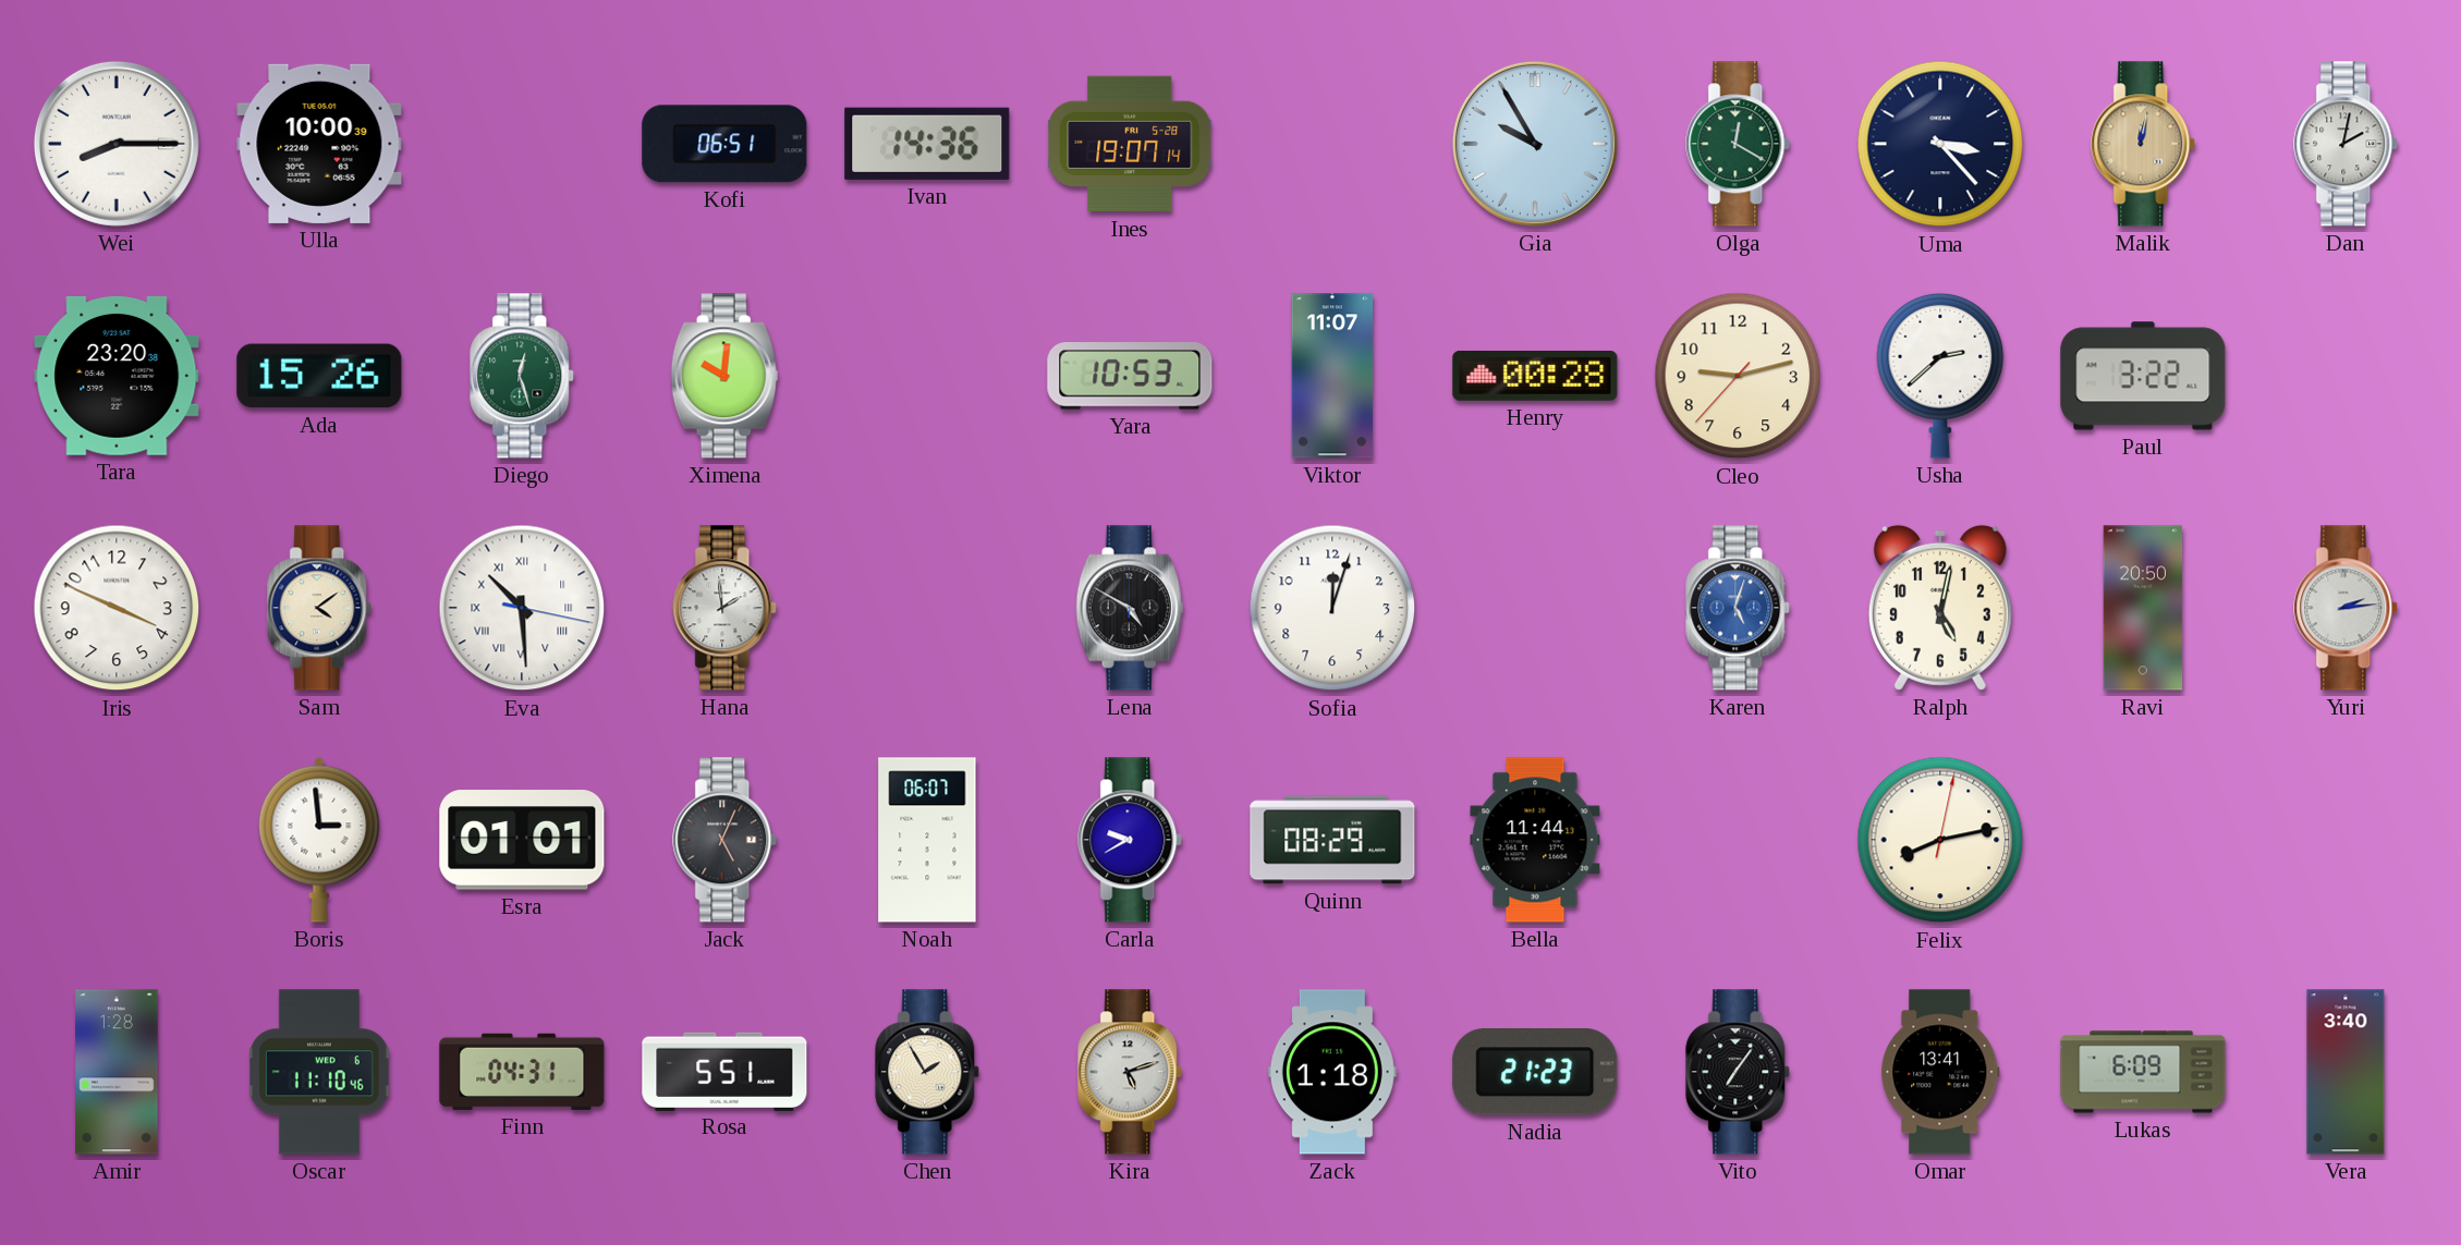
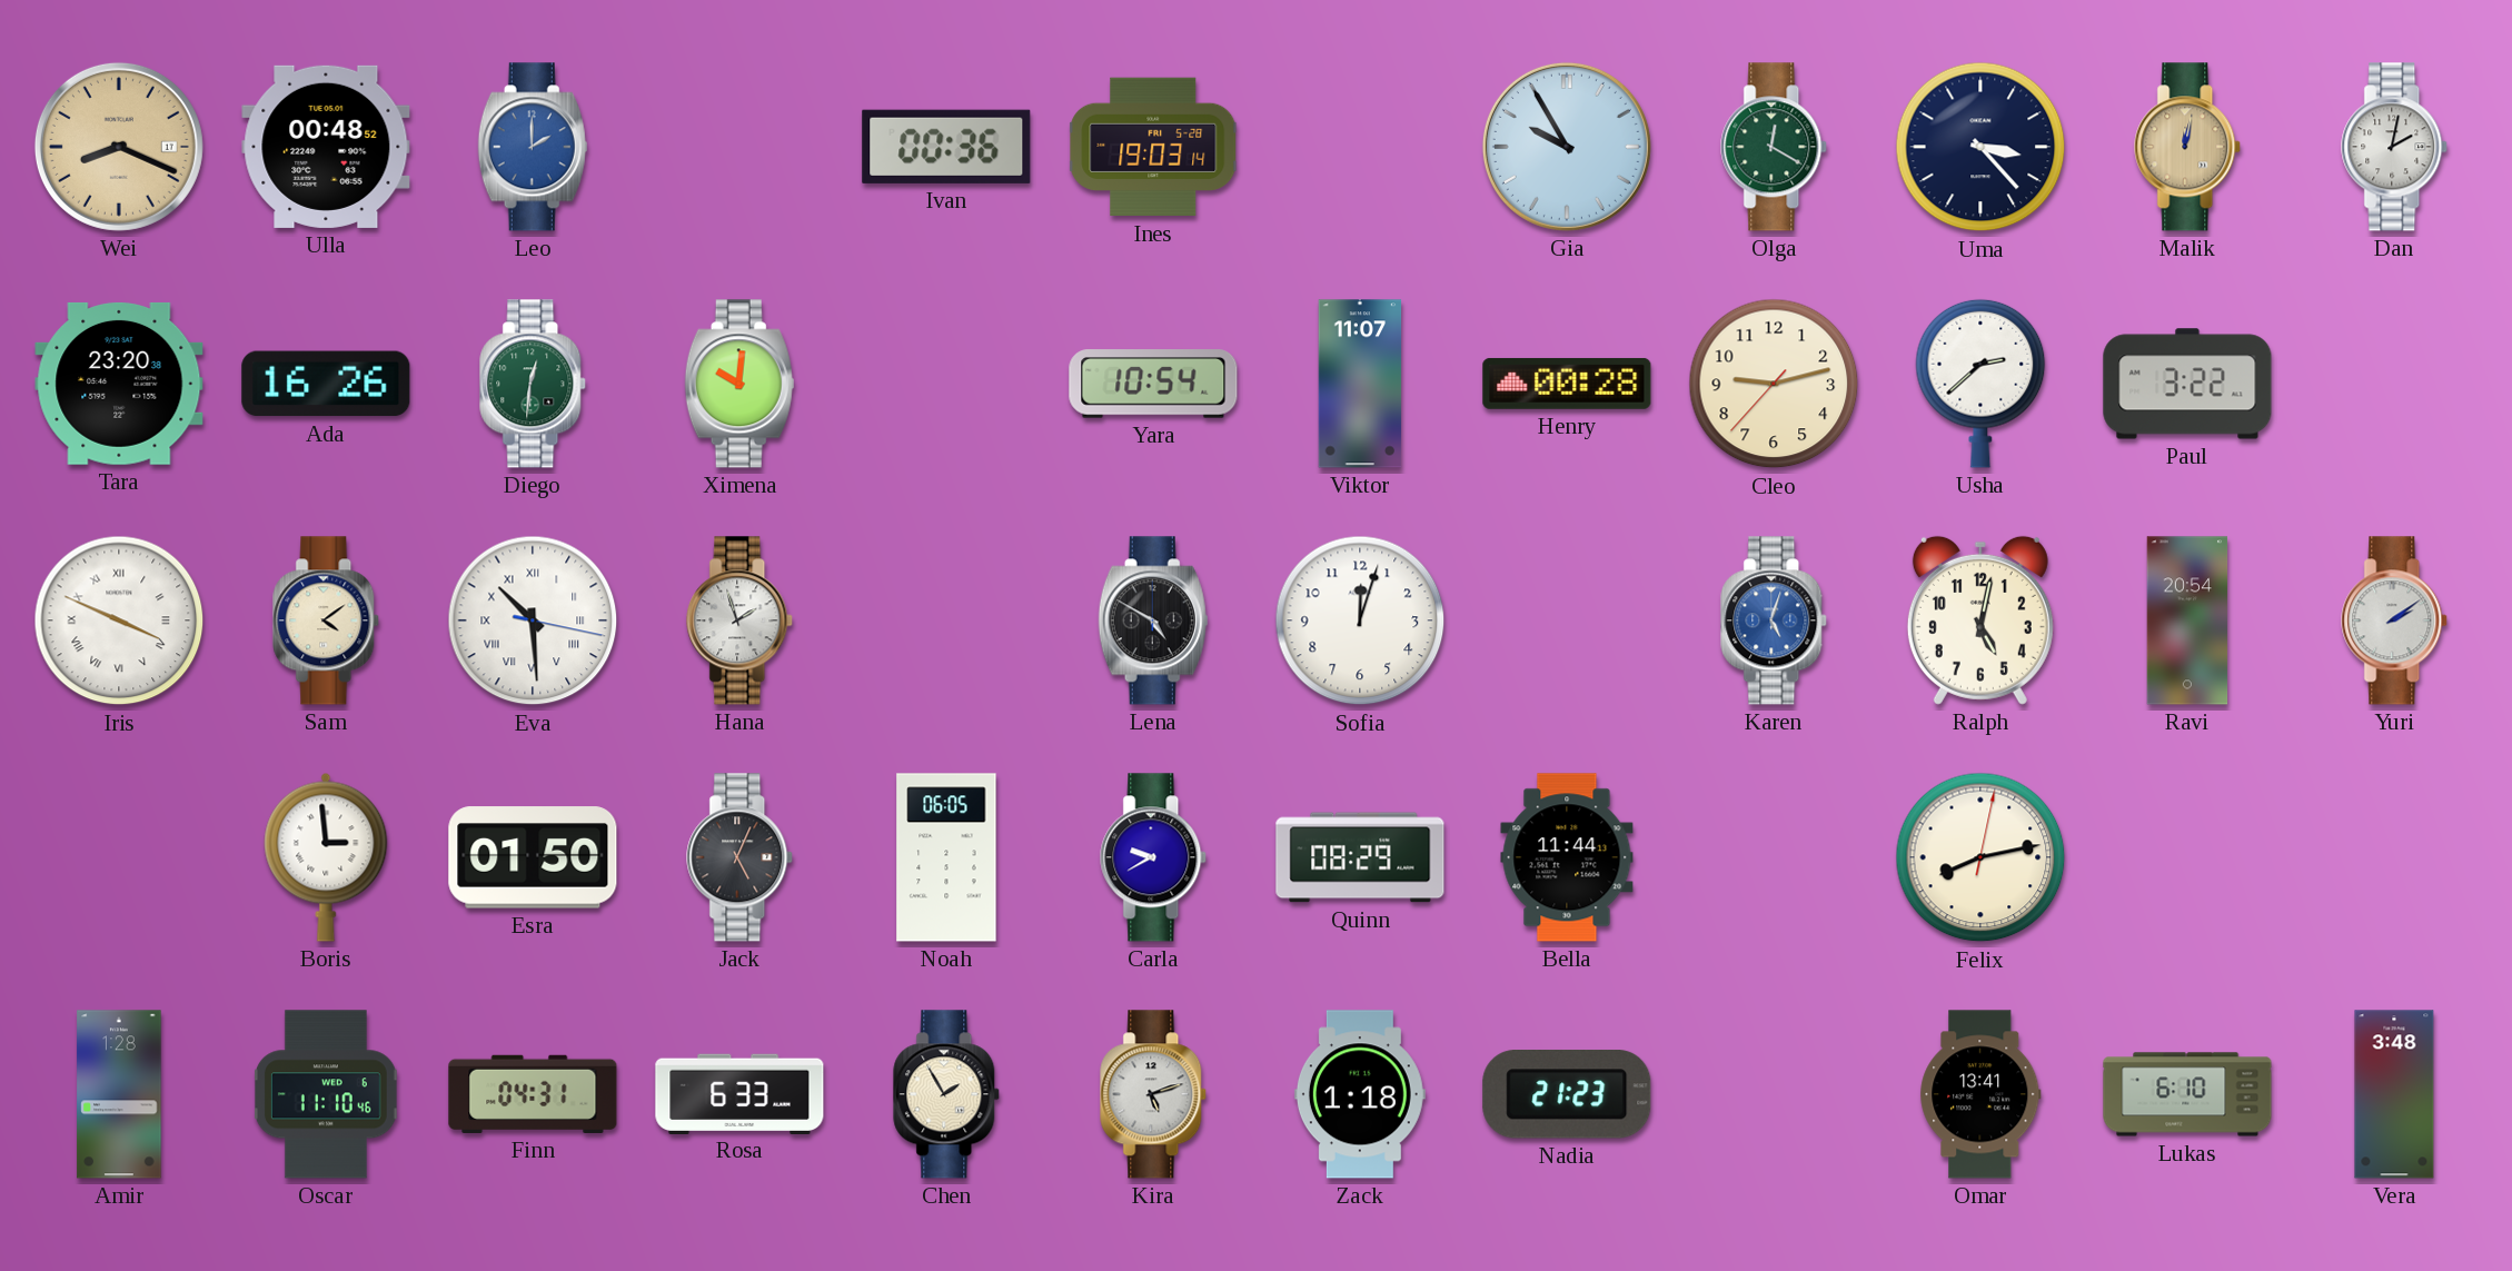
Wei: 8:15 -> 8:19 (119, 147)
Wei dial: white -> champagne (119, 147)
Ulla: 10:00 -> 00:48 (326, 147)
Leo: none -> 2:00 (533, 147)
Kofi: 06:51 -> none (724, 144)
Ivan: 14:36 -> 00:36 (946, 147)
Ines: 19:07 -> 19:03 (1154, 147)
Ada: 15:26 -> 16:26 (326, 384)
Diego: 12:27 -> 12:31 (534, 384)
Yara: 10:53 -> 10:54 (1153, 384)
Iris numerals: Arabic -> Roman (119, 620)
Hana: 1:59 -> 1:57 (741, 620)
Ravi: 20:50 -> 20:54 (2187, 620)
Yuri: 2:14 -> 2:09 (2395, 620)
Esra: 01:01 -> 01:50 (533, 857)
Noah: 06:07 -> 06:05 (946, 857)
Rosa: 5:51 -> 6:33 (739, 1093)
Vito: 7:06 -> none (1739, 1072)
Lukas: 6:09 -> 6:10 (2187, 1094)
Vera: 3:40 -> 3:48 (2394, 1094)
